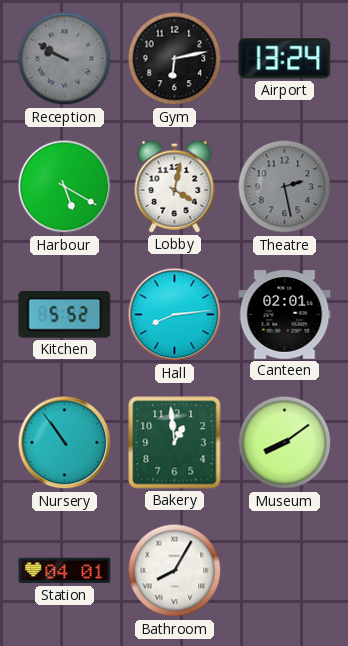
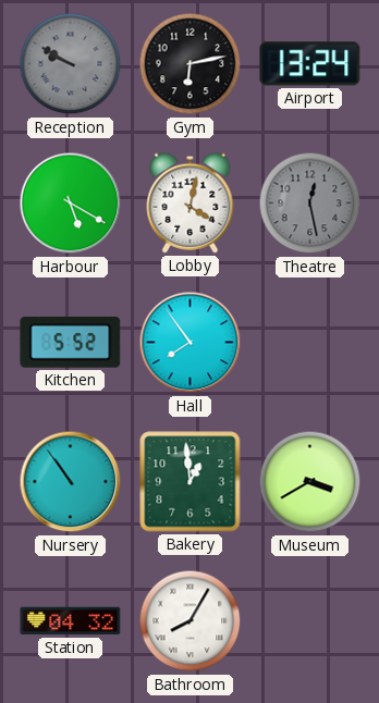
Theatre: 2:28 -> 12:28 (310, 203)
Hall: 8:14 -> 7:54 (191, 343)
Canteen: 02:01 -> none (285, 315)
Museum: 8:09 -> 3:40 (310, 482)
Station: 04:01 -> 04:32 (71, 621)
